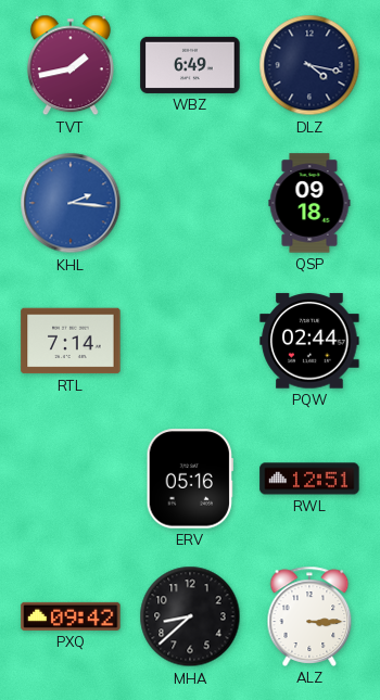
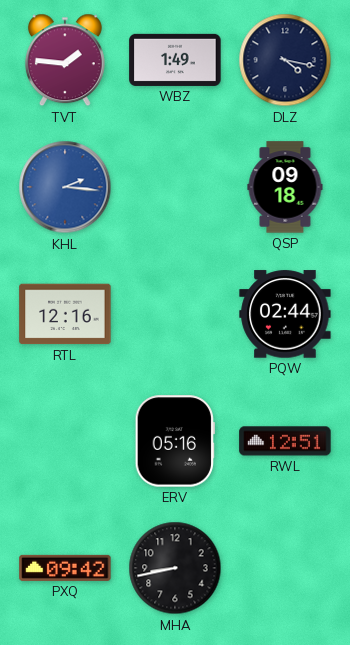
TVT: 1:43 -> 1:46 (65, 60)
WBZ: 6:49 -> 1:49 (175, 60)
RTL: 7:14 -> 12:16 (65, 314)
MHA: 8:38 -> 8:43 (175, 568)
ALZ: 3:15 -> none (309, 616)
